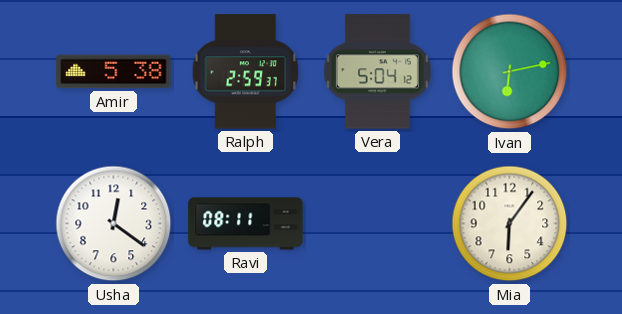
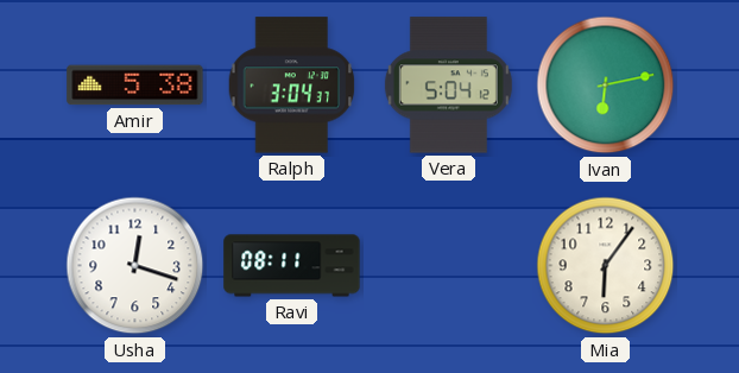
Ralph: 2:59 -> 3:04 (292, 86)
Usha: 12:21 -> 12:18 (135, 266)
